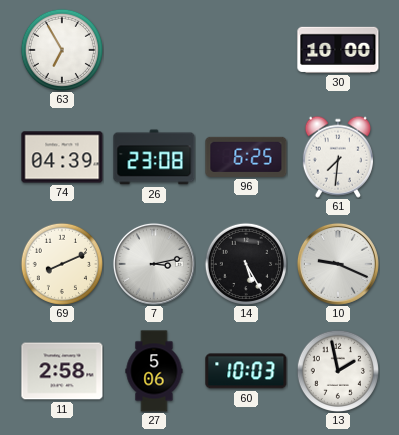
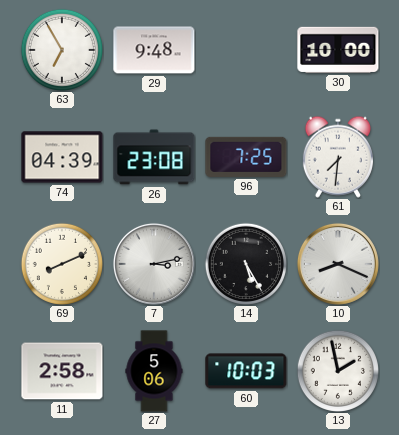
29: none -> 9:48 (154, 50)
96: 6:25 -> 7:25 (246, 157)
10: 9:19 -> 8:19 (338, 264)
